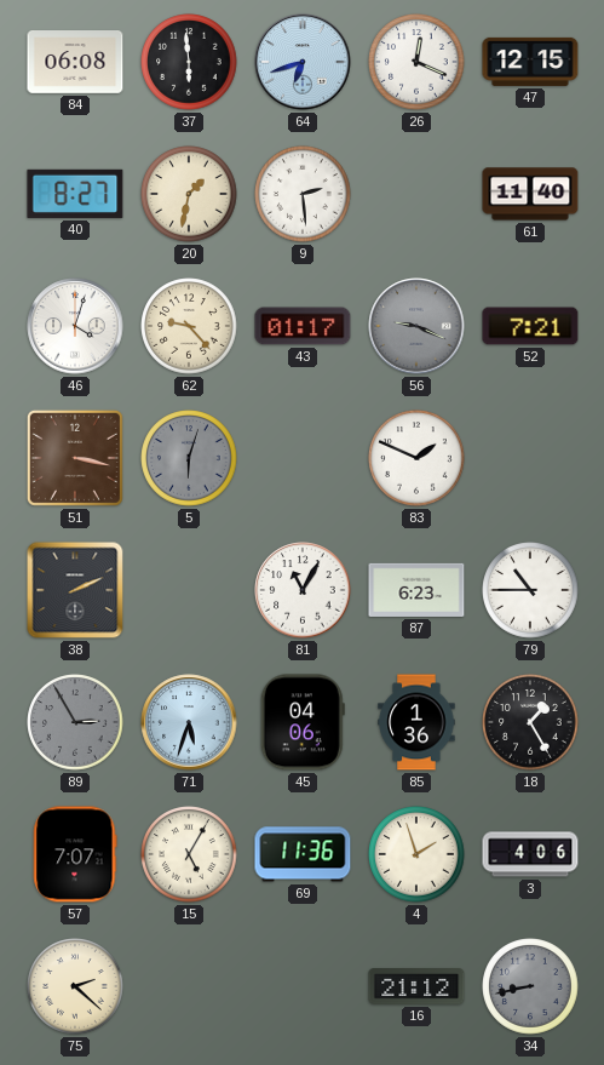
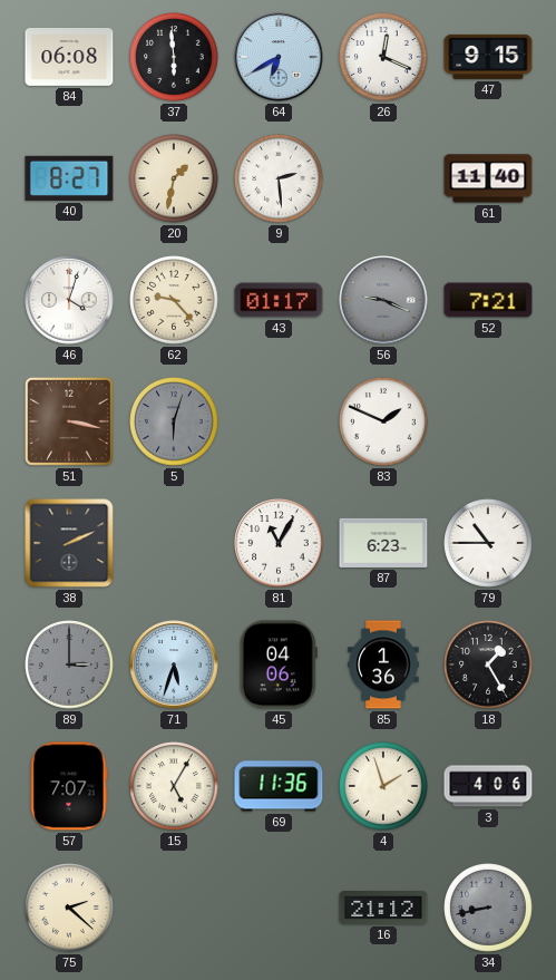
64: 6:42 -> 6:40 (279, 57)
47: 12:15 -> 9:15 (488, 57)
89: 2:55 -> 3:00 (69, 664)
